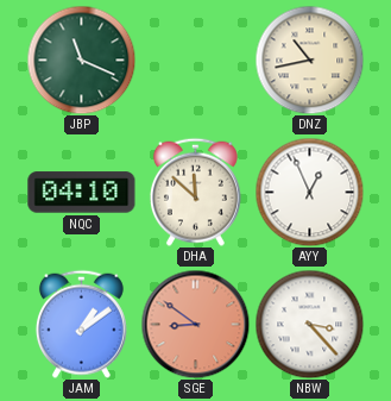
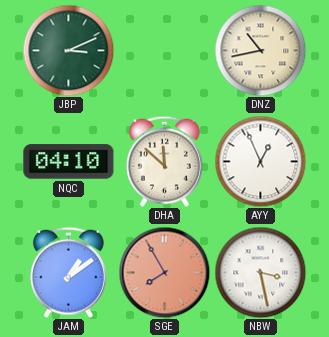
JBP: 11:19 -> 3:11 (68, 50)
SGE: 8:51 -> 7:55 (164, 272)
NBW: 3:23 -> 3:28 (260, 272)
